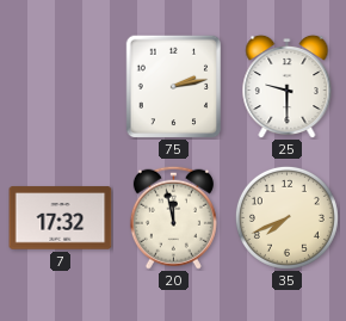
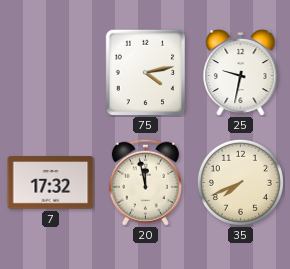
75: 2:13 -> 4:13 (146, 72)
25: 9:30 -> 9:32 (241, 72)
